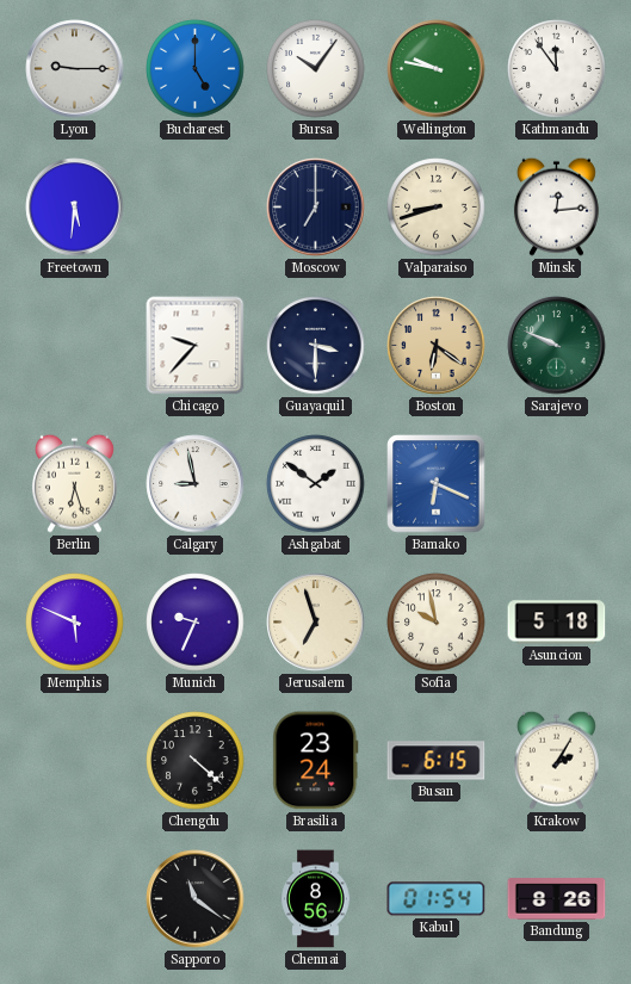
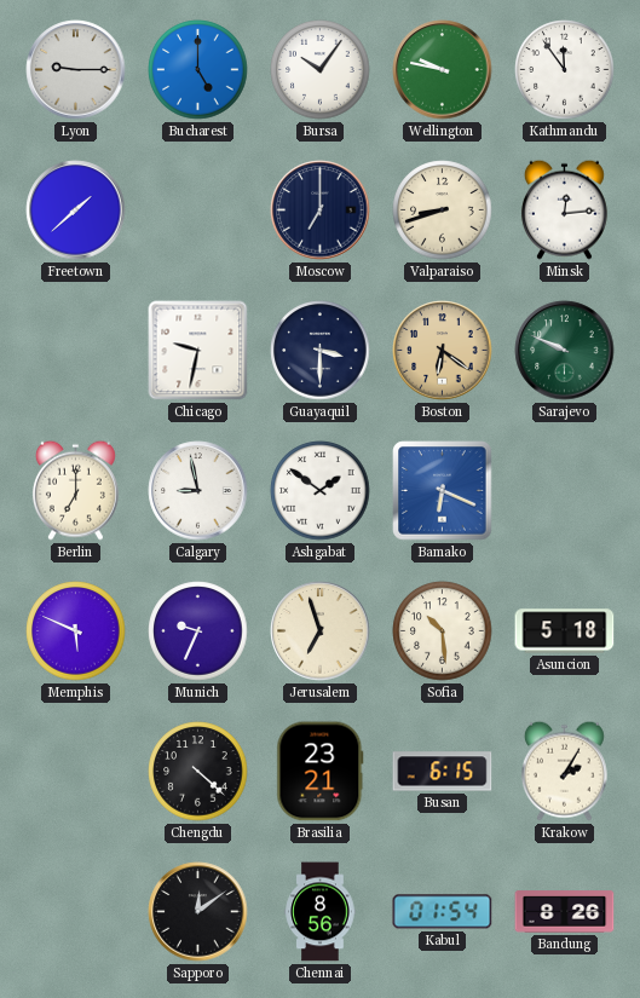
Freetown: 5:31 -> 1:38 (76, 210)
Chicago: 9:37 -> 9:32 (198, 351)
Berlin: 6:27 -> 7:00 (75, 490)
Sofia: 9:58 -> 10:29 (443, 631)
Brasilia: 23:24 -> 23:21 (321, 772)
Sapporo: 11:21 -> 12:09 (198, 912)
